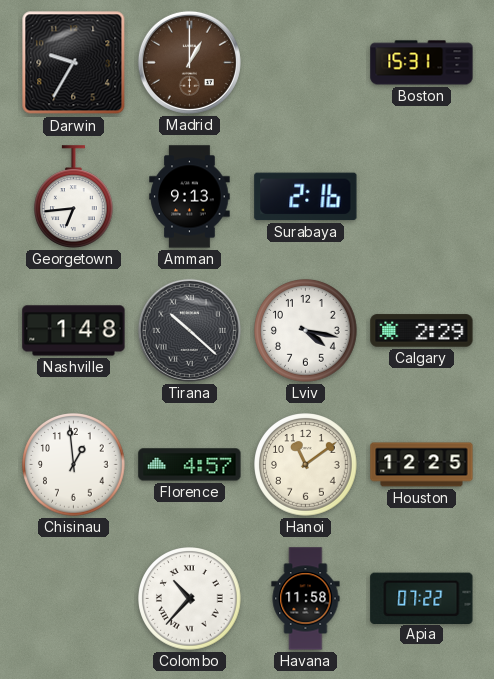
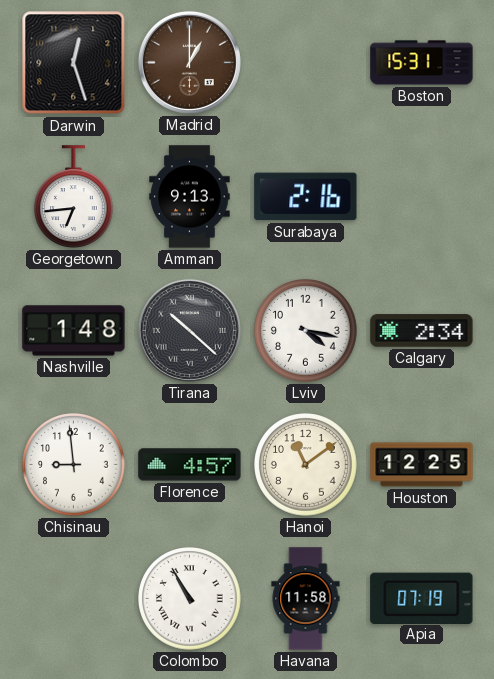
Darwin: 9:35 -> 12:27 (74, 63)
Calgary: 2:29 -> 2:34 (422, 331)
Chisinau: 12:59 -> 8:59 (74, 465)
Colombo: 10:37 -> 10:55 (190, 599)
Apia: 07:22 -> 07:19 (422, 598)
